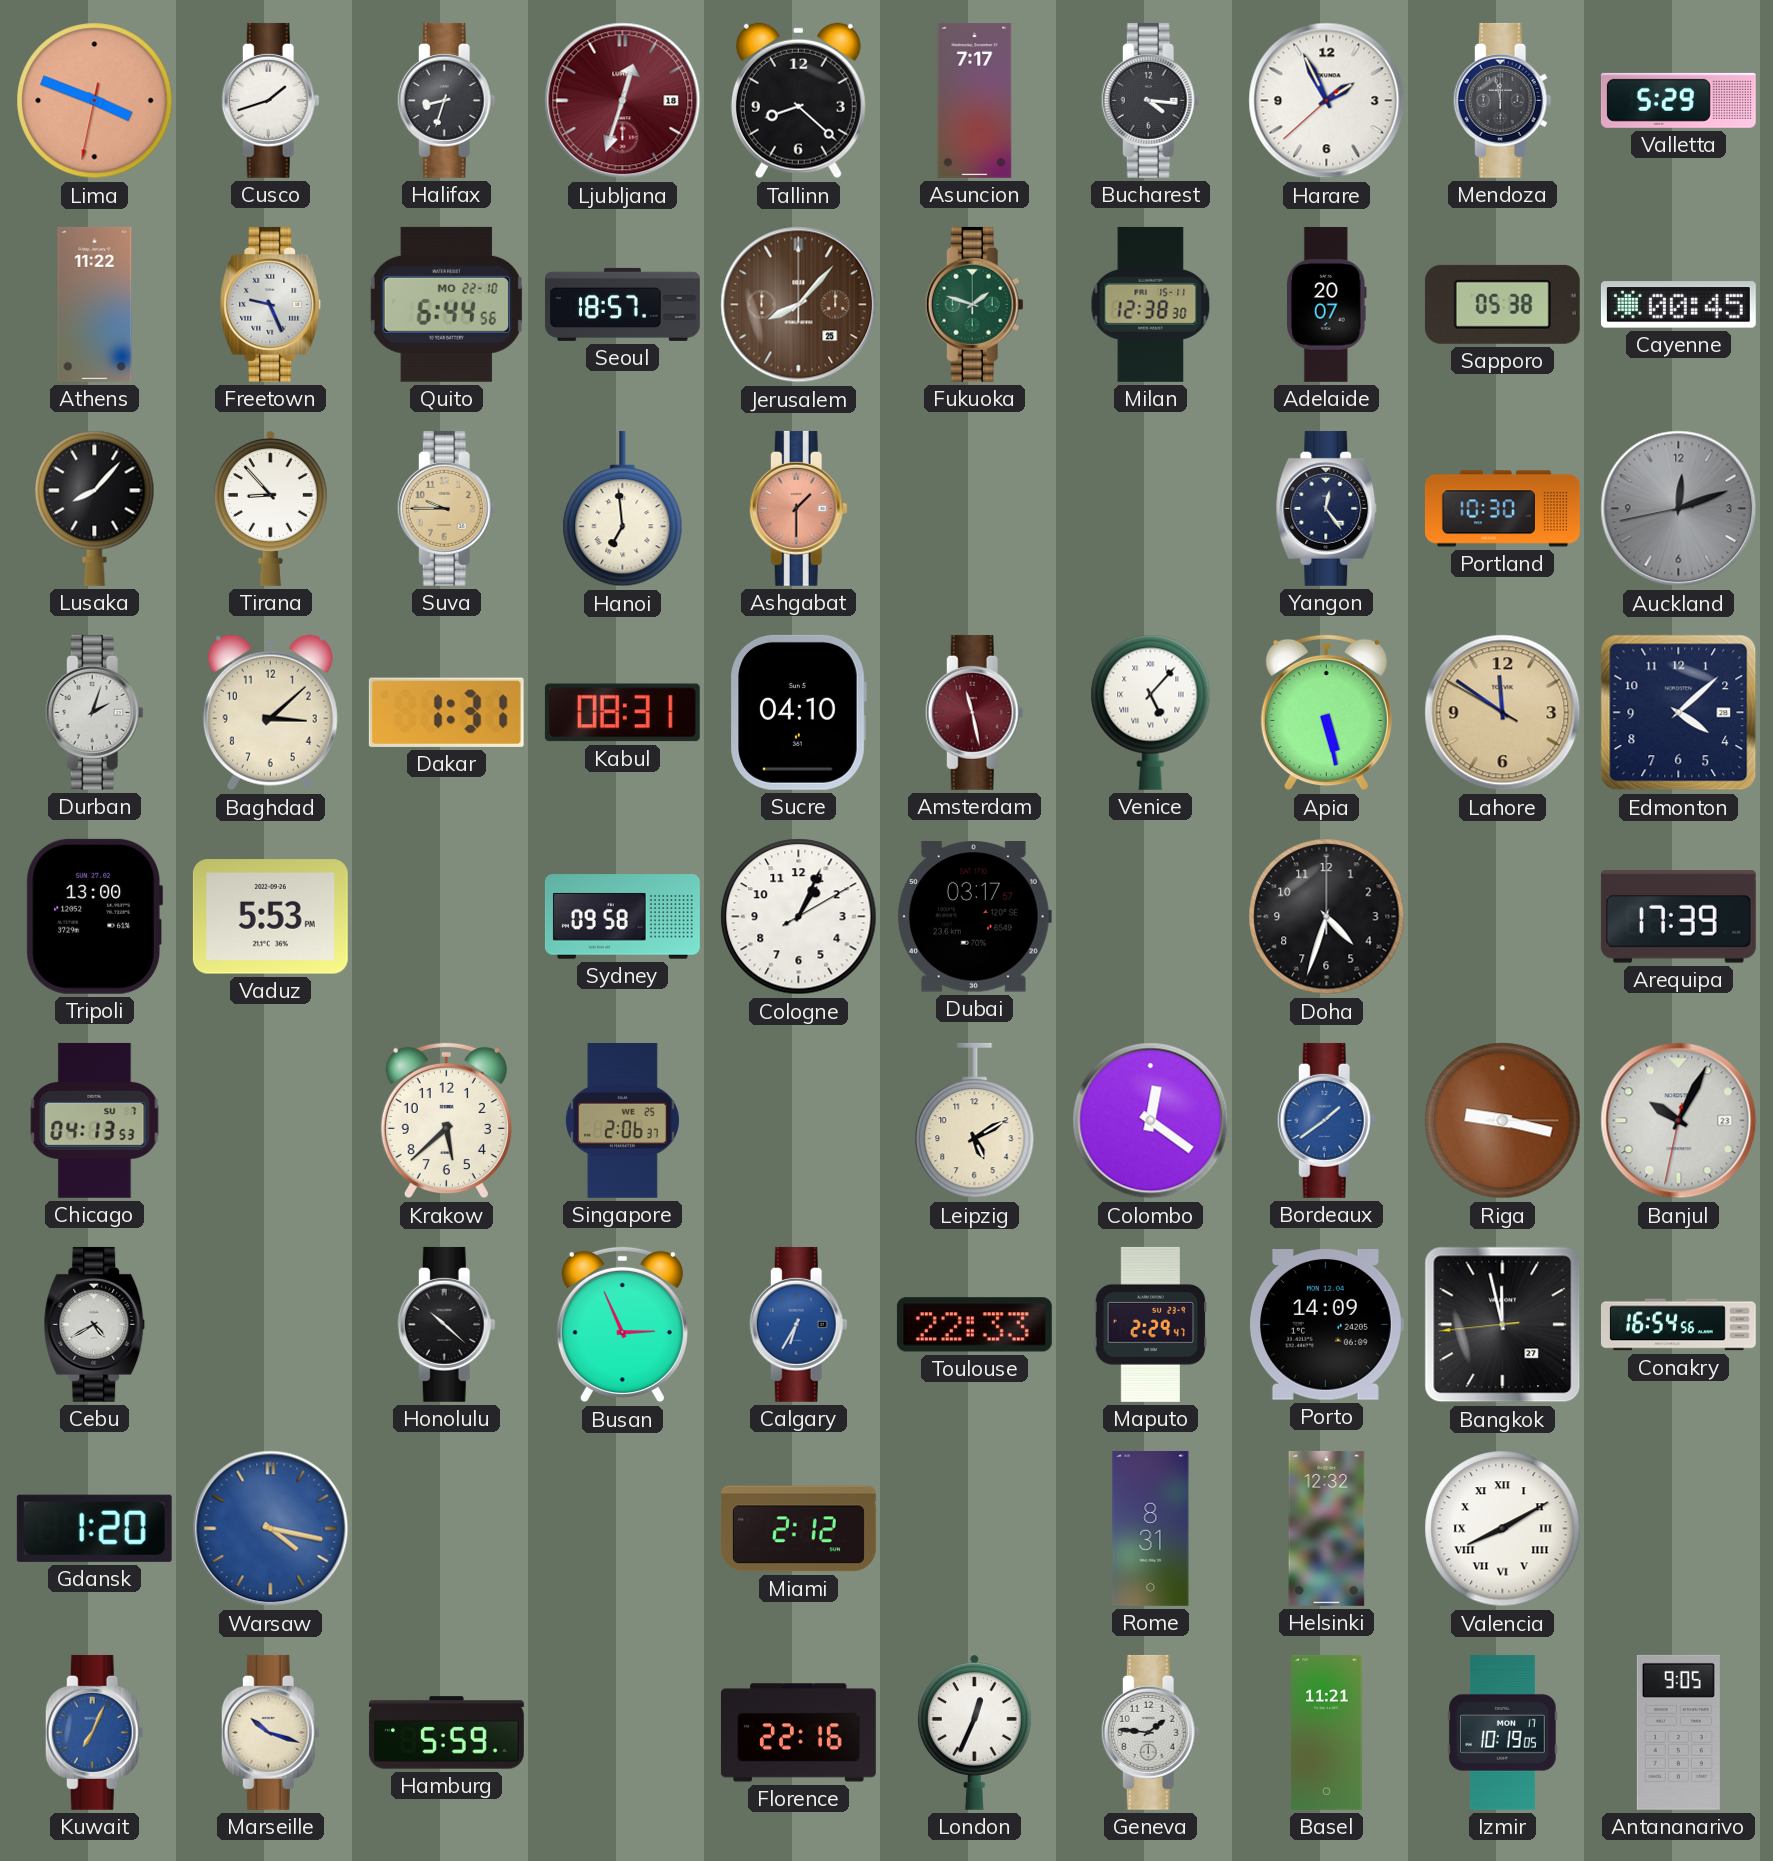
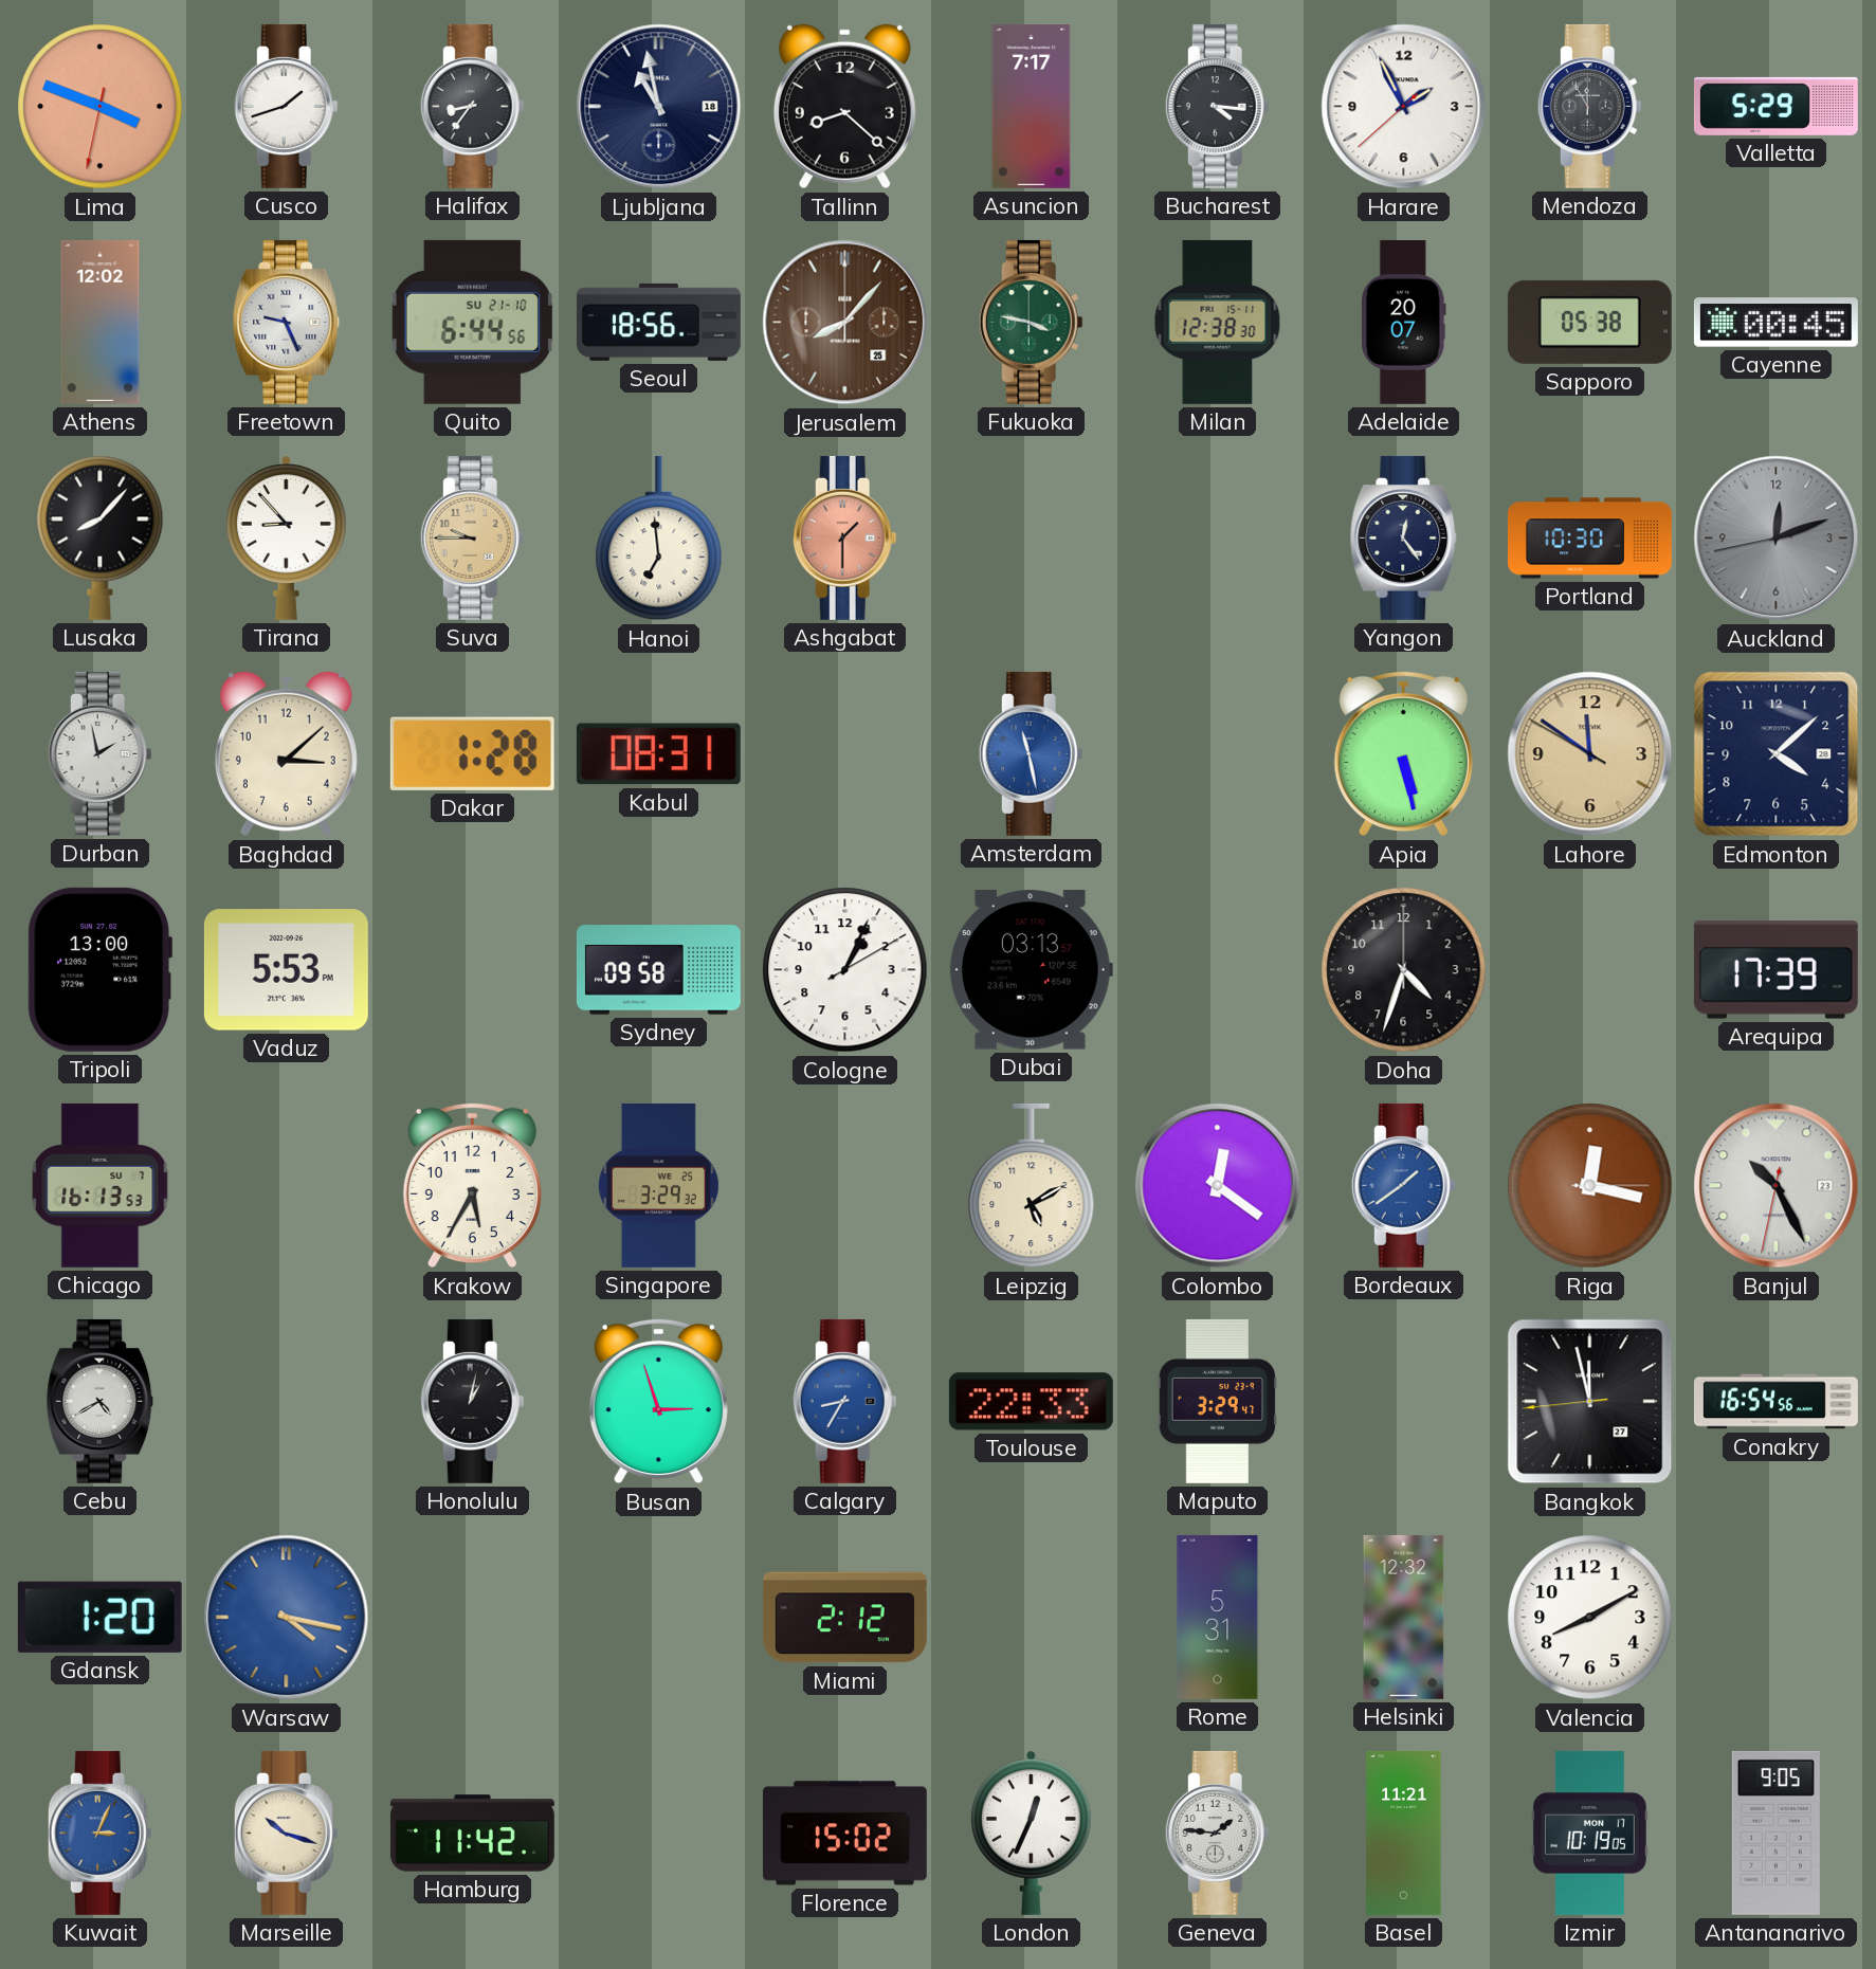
Halifax: 8:33 -> 8:36 (472, 106)
Ljubljana: 12:33 -> 10:58 (659, 107)
Ljubljana dial: burgundy -> navy (659, 107)
Mendoza: 11:58 -> 11:55 (1589, 106)
Athens: 11:22 -> 12:02 (101, 322)
Quito date: MO 22-10 -> SU 21-10 (472, 322)
Seoul: 18:57 -> 18:56 (658, 322)
Fukuoka: 1:48 -> 3:47 (1031, 322)
Durban: 2:03 -> 1:58 (99, 753)
Dakar: 1:31 -> 1:28 (472, 753)
Sucre: 04:10 -> none (798, 712)
Amsterdam dial: burgundy -> blue (1031, 753)
Venice: 5:07 -> none (1151, 712)
Dubai: 03:17 -> 03:13 (1031, 970)
Chicago: 04:13 -> 16:13 (101, 1185)
Krakow: 5:38 -> 5:35 (472, 1186)
Singapore: 2:06 -> 3:29 (658, 1185)
Riga: 9:17 -> 12:17 (1590, 1186)
Banjul: 10:04 -> 10:25 (1777, 1186)
Honolulu: 10:22 -> 1:02 (472, 1401)
Busan: 2:56 -> 2:57 (658, 1402)
Calgary: 6:35 -> 8:35 (844, 1401)
Maputo: 2:29 -> 3:29 (1218, 1401)
Porto: 14:09 -> none (1326, 1325)
Rome: 8:31 -> 5:31 (1218, 1617)
Valencia numerals: Roman -> Arabic (1590, 1618)
Kuwait: 7:04 -> 3:04 (99, 1833)
Hamburg: 5:59 -> 11:42 (472, 1834)
Florence: 22:16 -> 15:02 (844, 1834)
